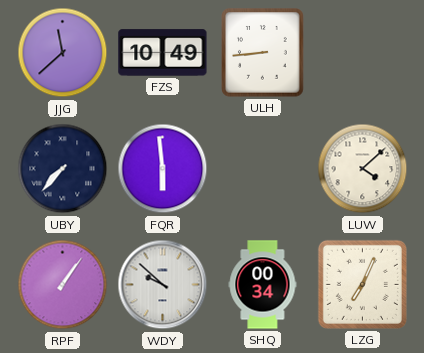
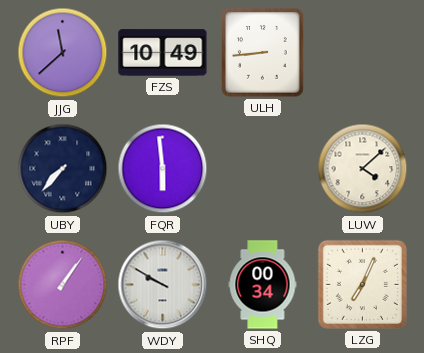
WDY: 9:52 -> 9:50 (163, 285)
